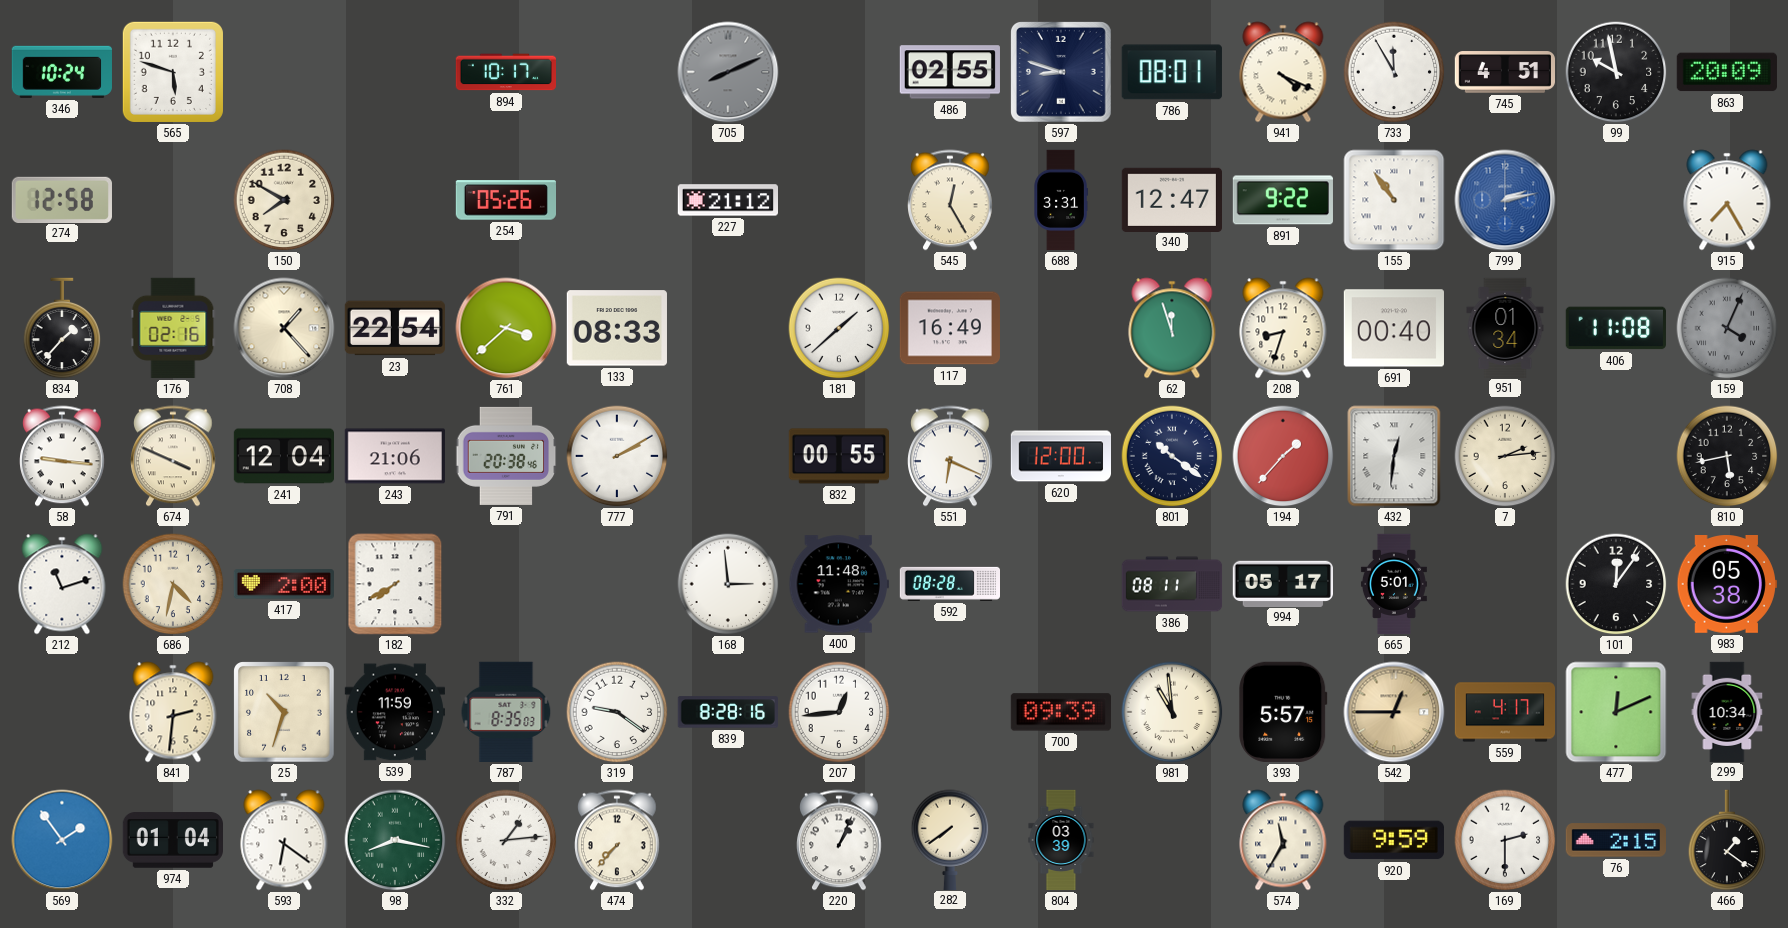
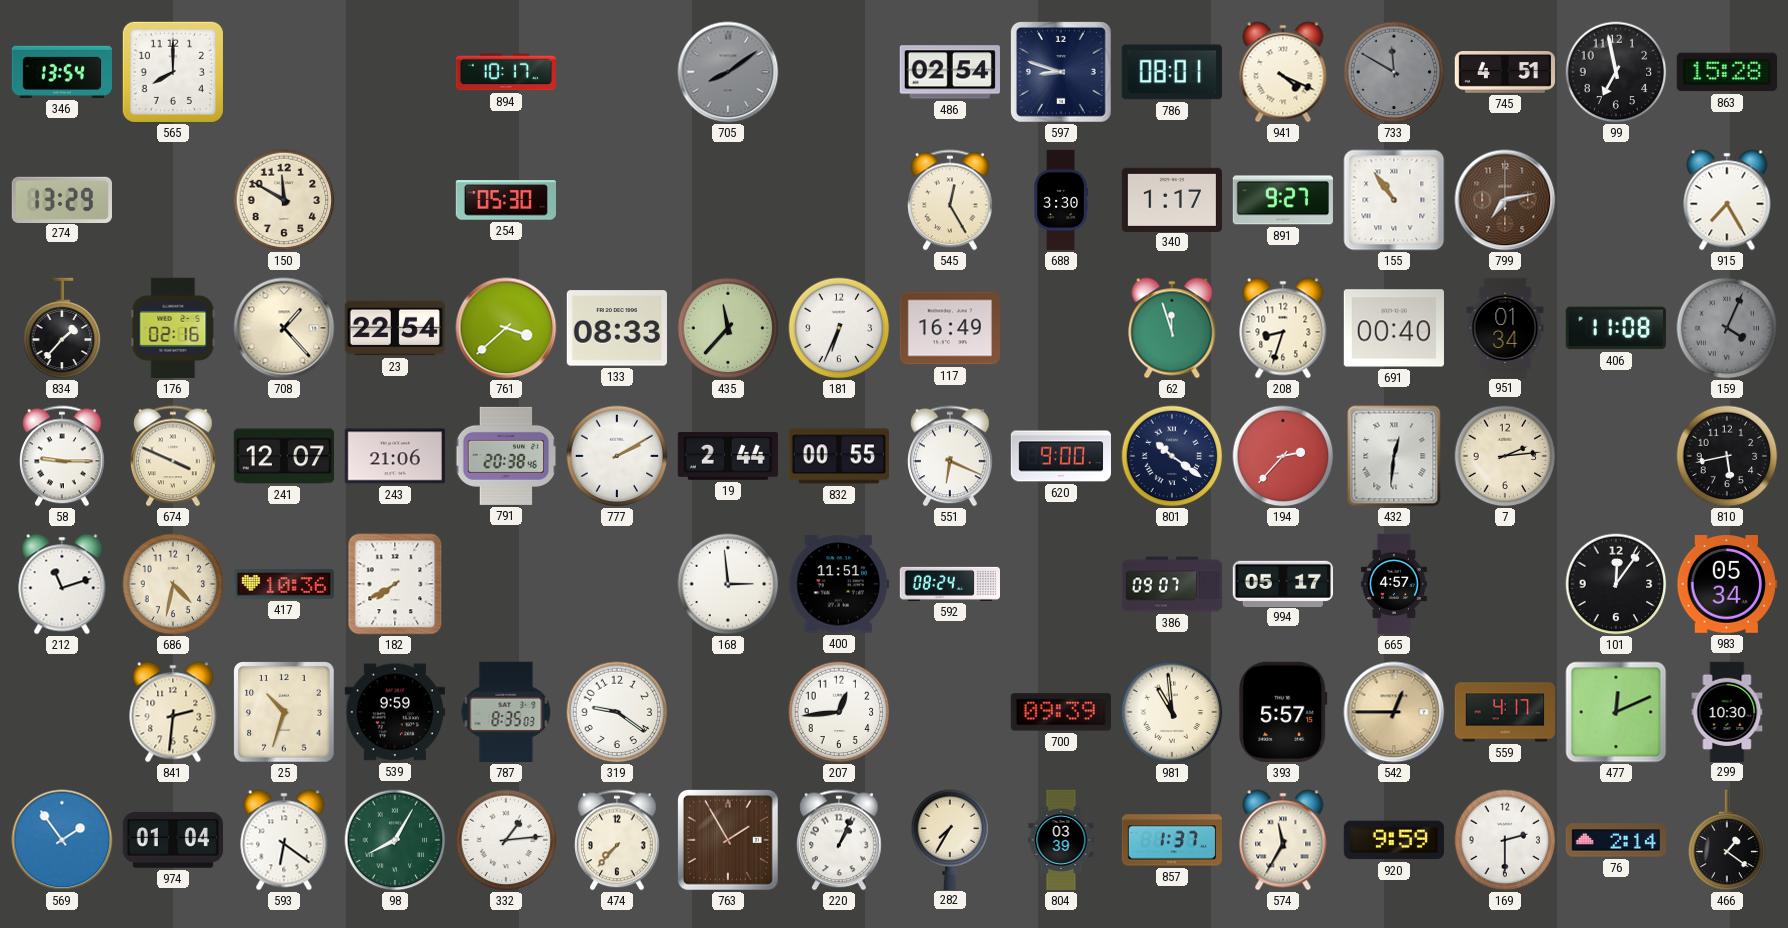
346: 10:24 -> 13:54 (62, 72)
565: 5:48 -> 8:00 (173, 72)
705: 8:11 -> 8:09 (728, 72)
486: 02:55 -> 02:54 (950, 72)
733: 11:55 -> 11:50 (1394, 72)
733 dial: white -> grey (1394, 72)
99: 9:58 -> 6:58 (1616, 72)
863: 20:09 -> 15:28 (1727, 72)
274: 12:58 -> 13:29 (62, 199)
150: 7:50 -> 11:50 (284, 200)
254: 05:26 -> 05:30 (505, 200)
227: 21:12 -> none (727, 200)
688: 3:31 -> 3:30 (1061, 200)
340: 12:47 -> 1:17 (1171, 199)
891: 9:22 -> 9:27 (1283, 200)
799: 2:13 -> 7:13 (1505, 200)
799 dial: blue -> brown (1505, 200)
435: none -> 11:37 (728, 328)
181: 1:38 -> 6:34 (839, 328)
58: 9:16 -> 9:15 (63, 456)
241: 12:04 -> 12:07 (283, 456)
19: none -> 2:44 (728, 456)
620: 12:00 -> 9:00 (1060, 456)
194: 1:37 -> 2:37 (1283, 456)
417: 2:00 -> 10:36 (283, 584)
400: 11:48 -> 11:51 (839, 584)
592: 08:28 -> 08:24 (949, 584)
386: 08:11 -> 09:07 (1172, 584)
665: 5:01 -> 4:57 (1394, 584)
983: 05:38 -> 05:34 (1726, 585)
539: 11:59 -> 9:59 (394, 712)
839: 8:28 -> none (728, 712)
299: 10:34 -> 10:30 (1727, 711)
98: 8:17 -> 8:05 (395, 840)
763: none -> 1:55 (728, 840)
282: 7:39 -> 7:35 (950, 839)
857: none -> 1:37 (1171, 840)
76: 2:15 -> 2:14 (1615, 840)
